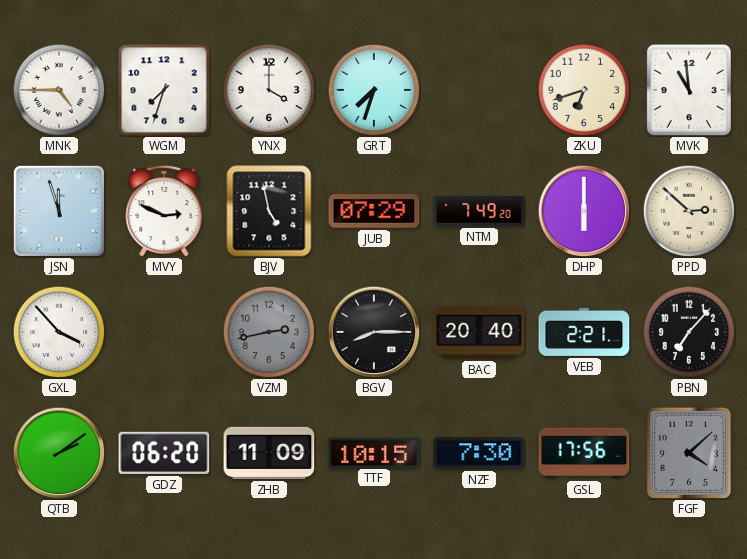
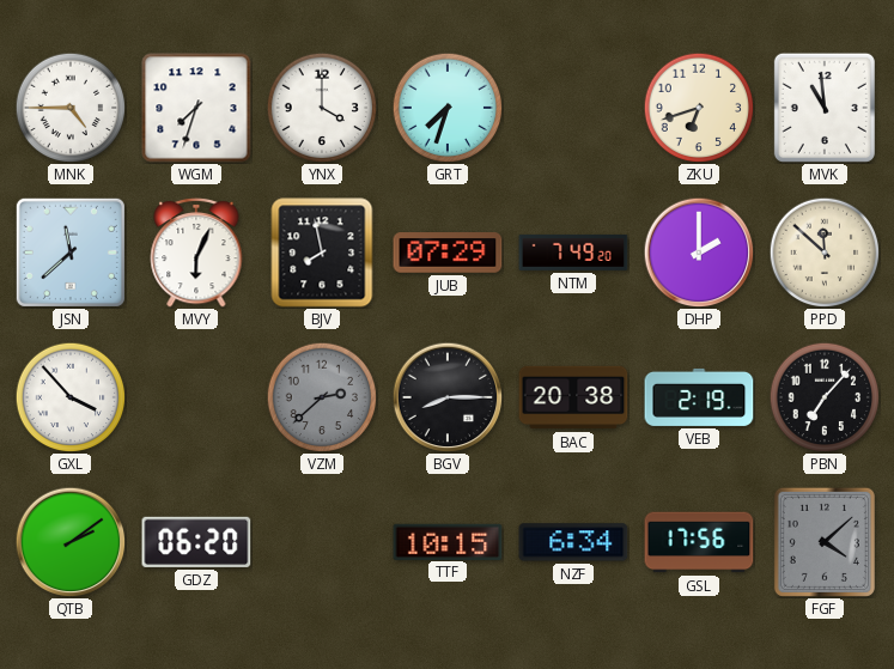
JSN: 11:57 -> 11:38 (71, 253)
MVY: 2:49 -> 6:04 (196, 253)
BJV: 4:58 -> 7:58 (322, 253)
DHP: 6:00 -> 2:00 (699, 253)
PPD: 2:52 -> 11:52 (825, 253)
VZM: 2:43 -> 2:38 (322, 397)
BAC: 20:40 -> 20:38 (573, 397)
VEB: 2:21 -> 2:19 (699, 397)
ZHB: 11:09 -> none (269, 453)
NZF: 7:30 -> 6:34 (573, 542)
